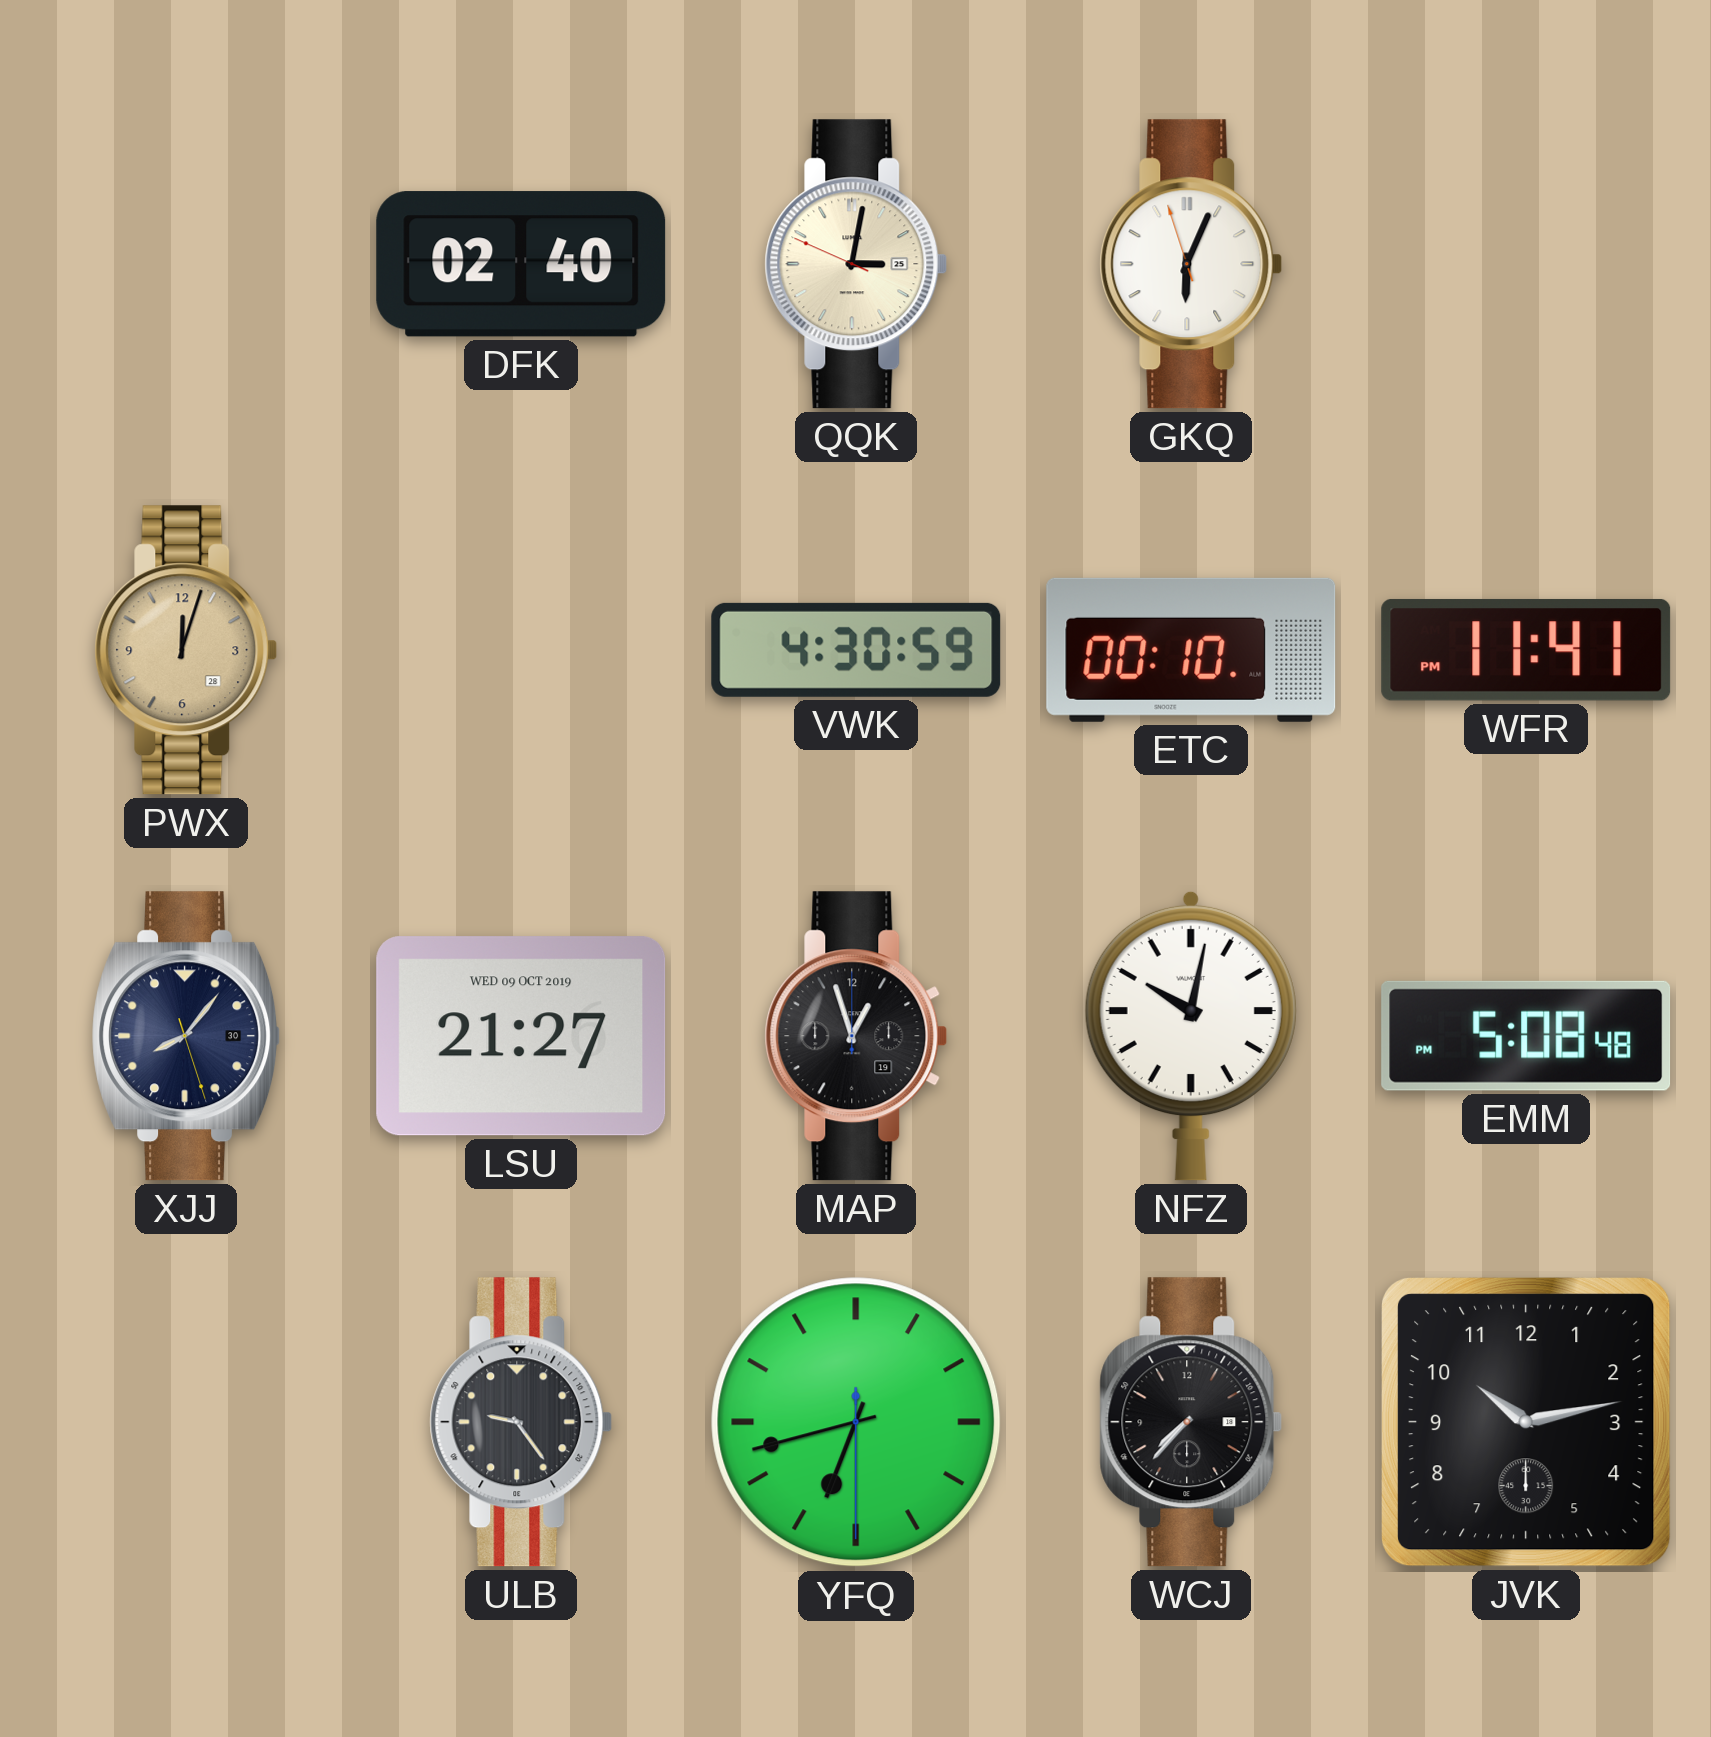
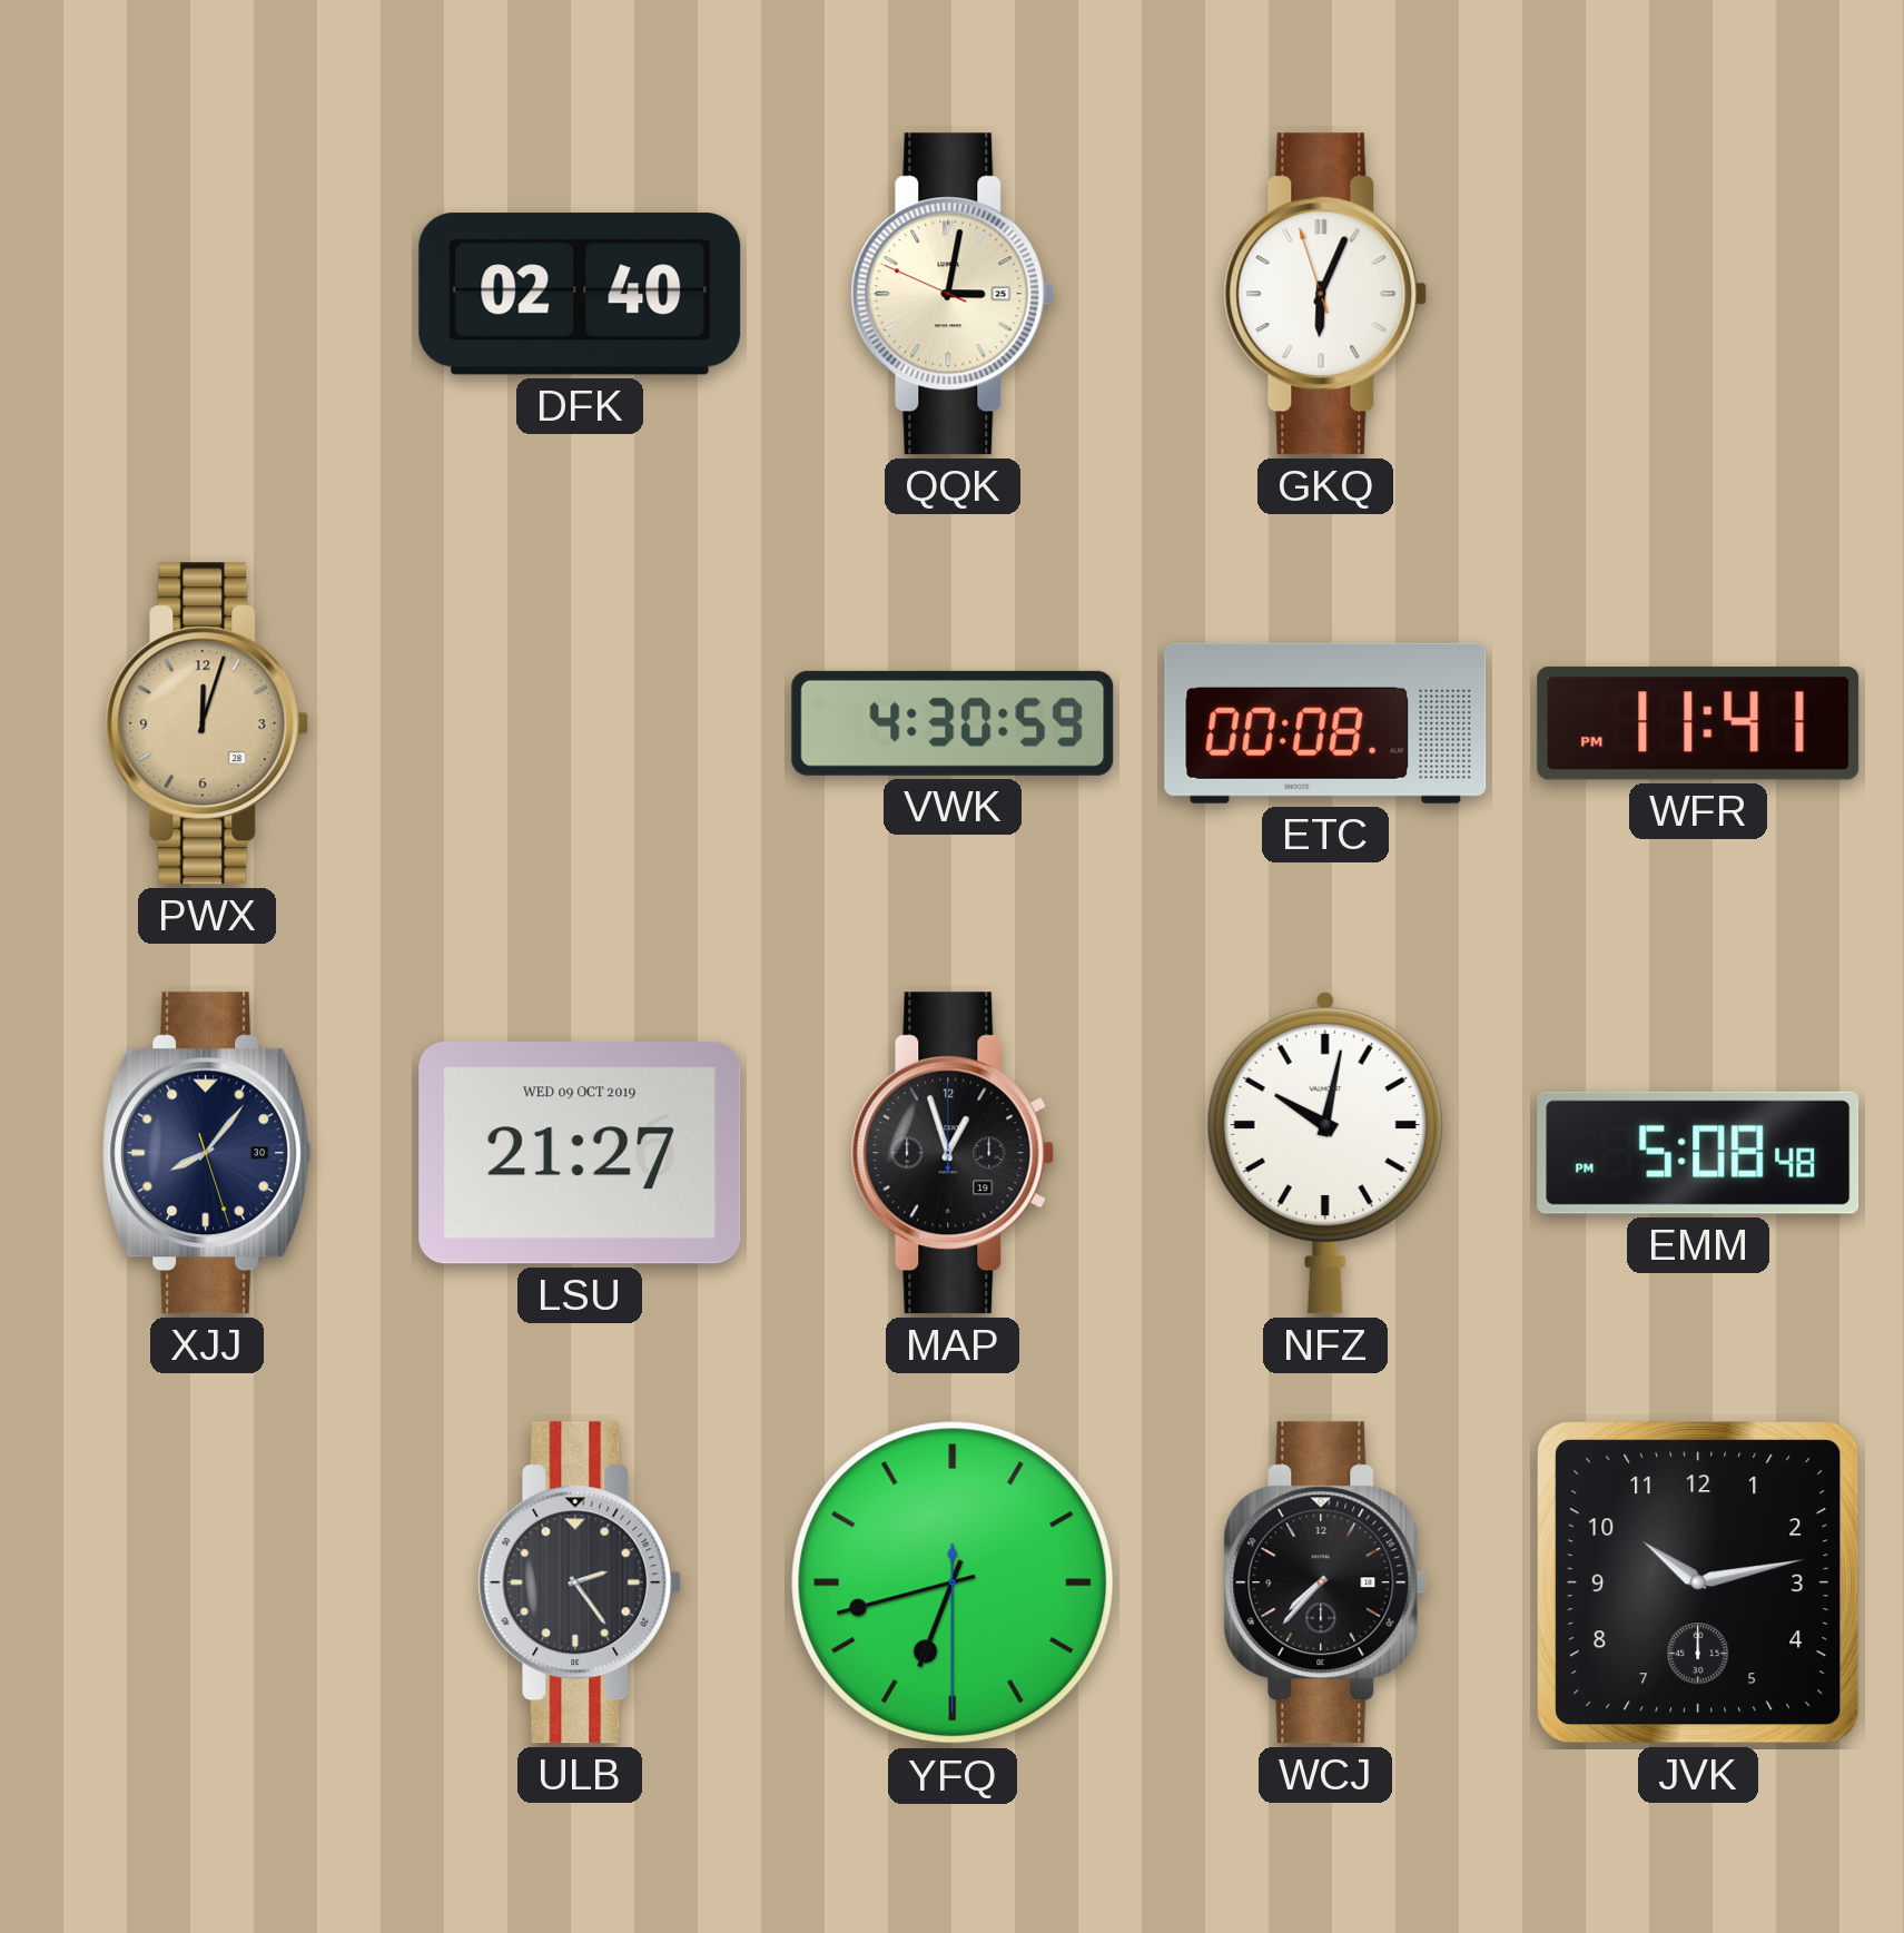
ETC: 00:10 -> 00:08 (1325, 723)
ULB: 9:24 -> 2:24 (580, 1582)
